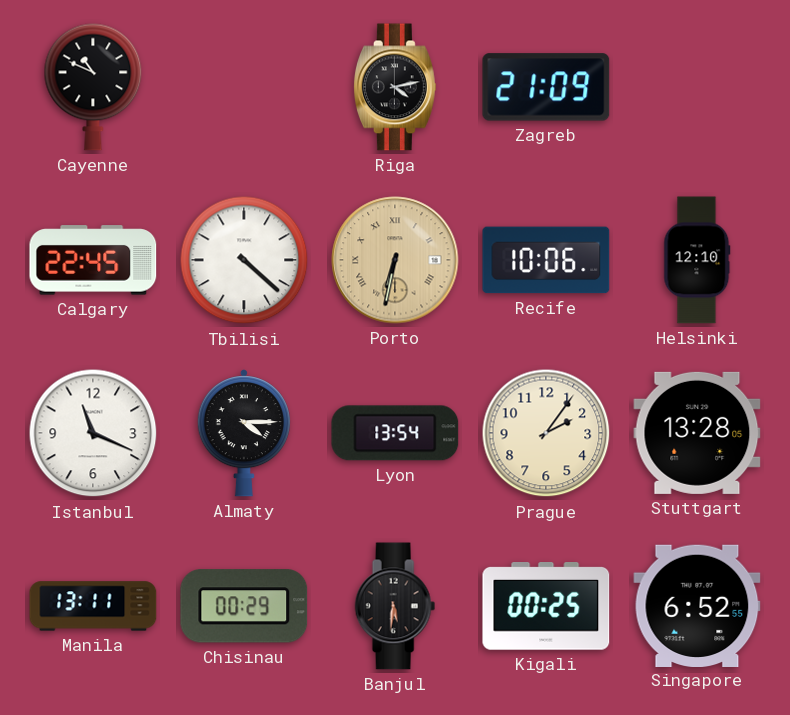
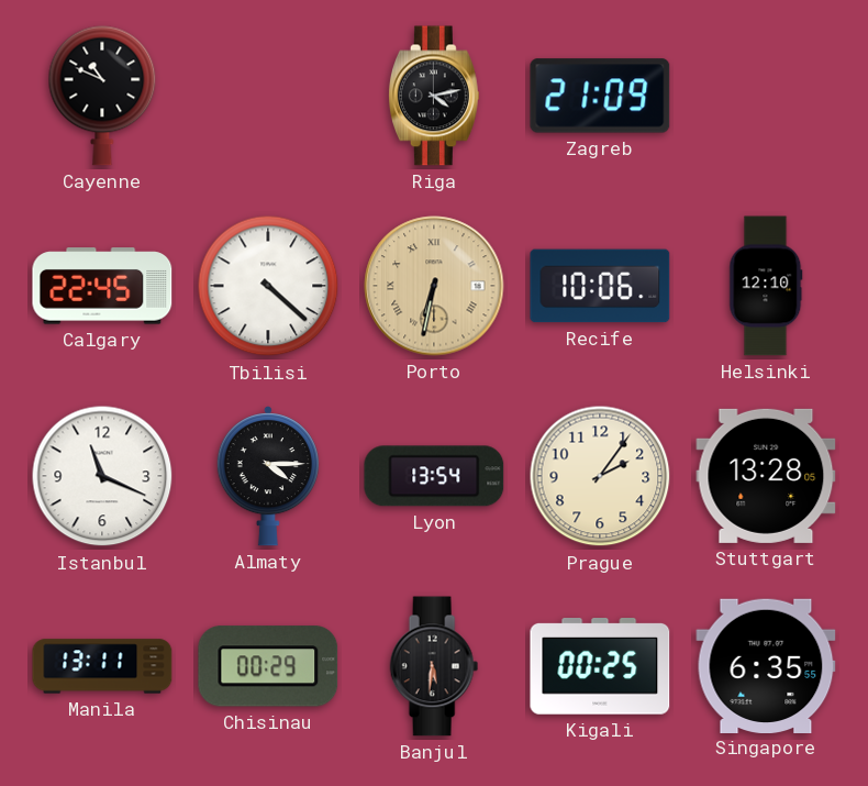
Singapore: 6:52 -> 6:35 (766, 665)
